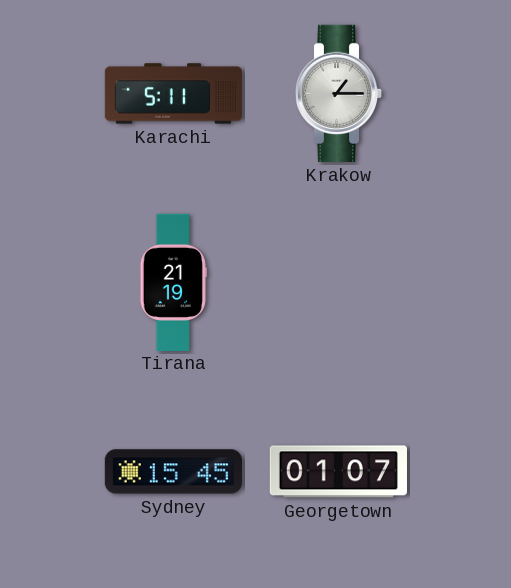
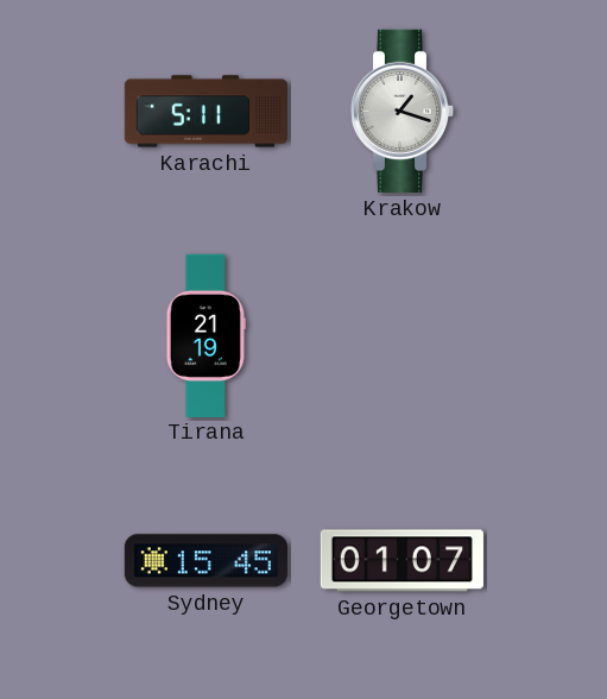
Krakow: 1:15 -> 1:18 (403, 111)
